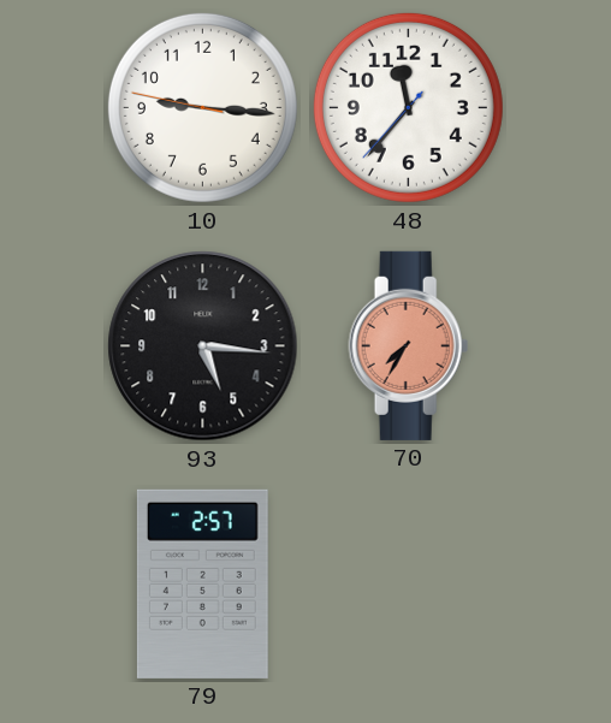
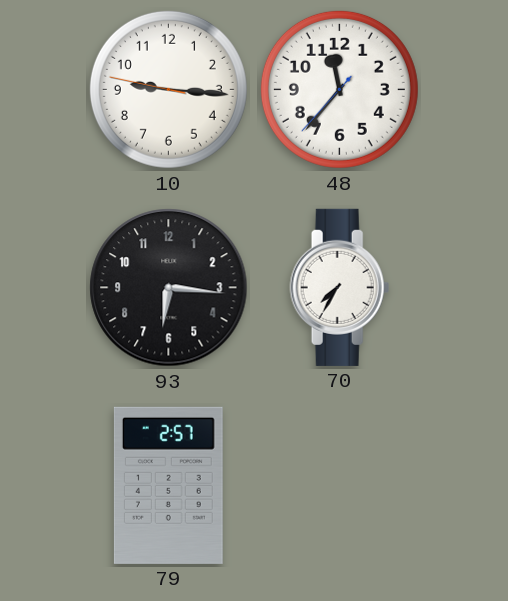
93: 5:16 -> 6:16 (169, 288)
70 dial: salmon -> white (340, 287)
